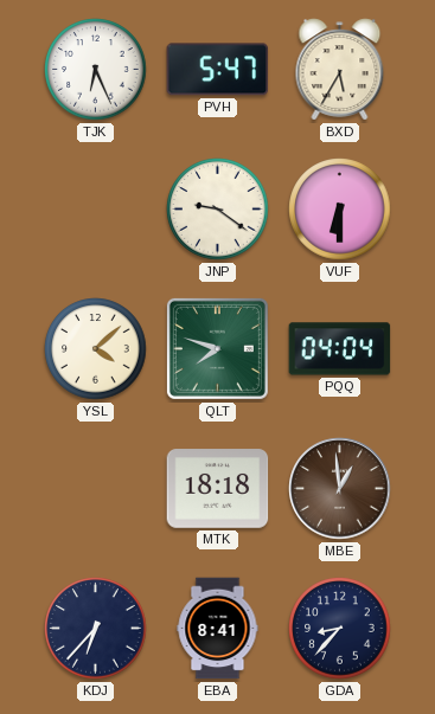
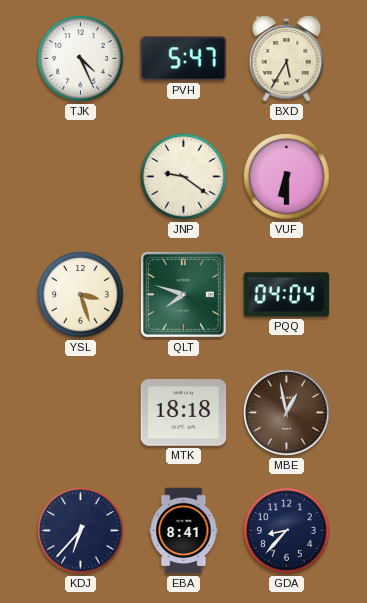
TJK: 6:26 -> 4:26 (81, 59)
YSL: 4:08 -> 3:27 (81, 295)
MBE: 12:59 -> 12:58 (287, 413)
